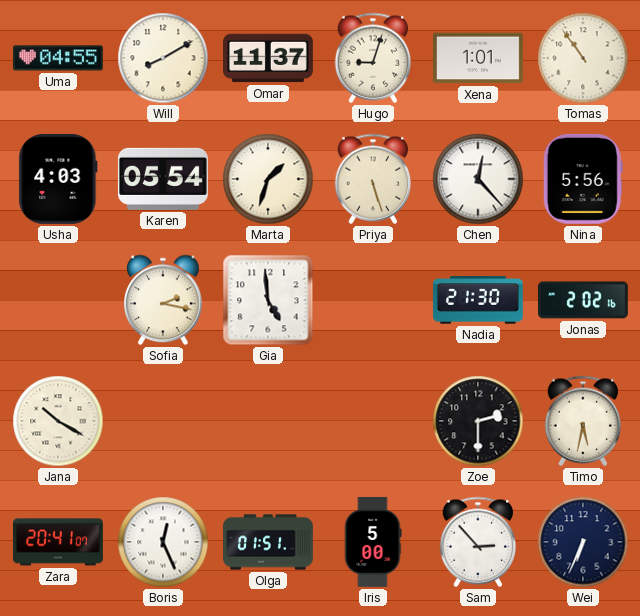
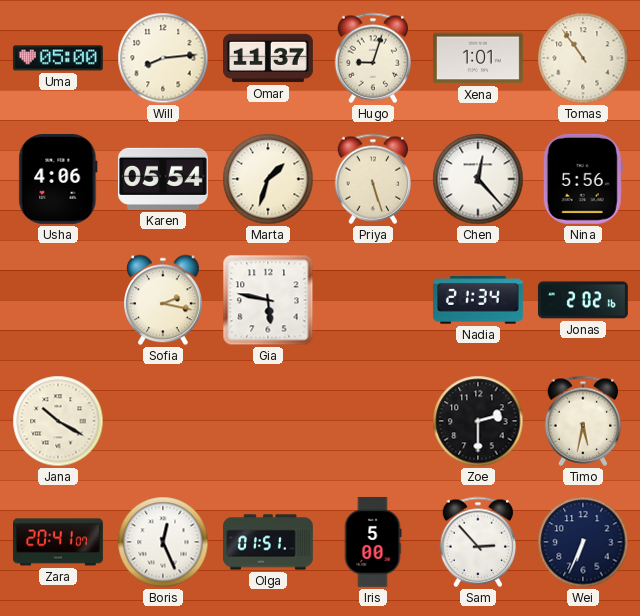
Uma: 04:55 -> 05:00 (58, 58)
Will: 8:10 -> 8:14 (163, 58)
Usha: 4:03 -> 4:06 (58, 179)
Gia: 4:59 -> 5:47 (268, 300)
Nadia: 21:30 -> 21:34 (478, 300)
